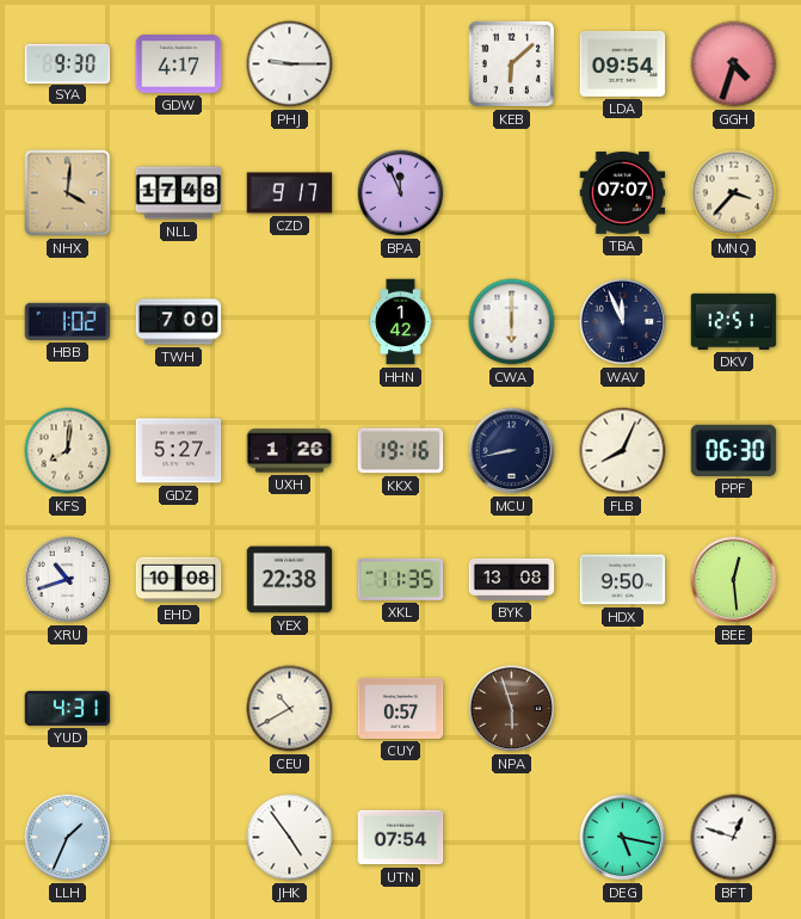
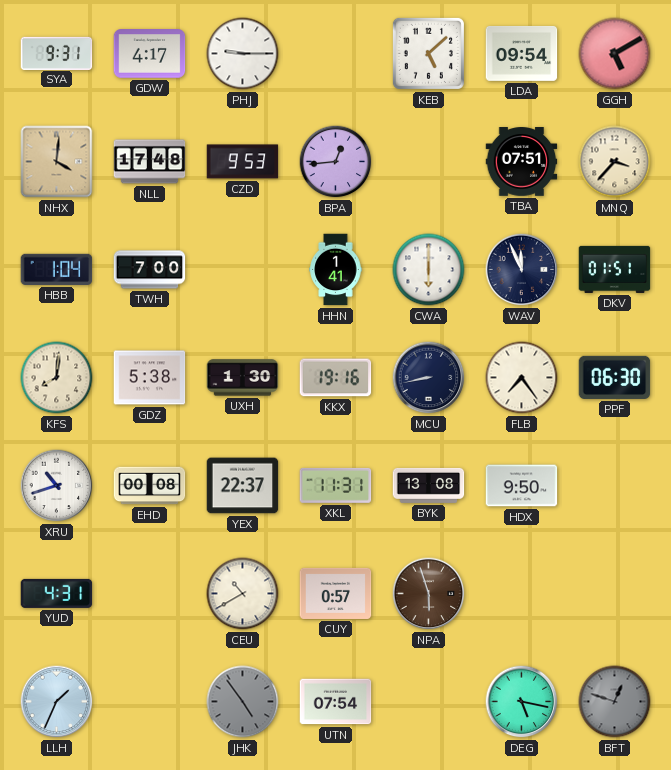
SYA: 9:30 -> 9:31 (57, 53)
KEB: 6:08 -> 5:08 (428, 53)
GGH: 4:33 -> 5:10 (615, 54)
CZD: 9:17 -> 9:53 (243, 162)
BPA: 11:56 -> 12:44 (336, 162)
TBA: 07:07 -> 07:51 (522, 162)
HBB: 1:02 -> 1:04 (57, 269)
HHN: 1:42 -> 1:41 (336, 270)
DKV: 12:51 -> 01:51 (615, 269)
GDZ: 5:27 -> 5:38 (150, 378)
UXH: 1:26 -> 1:30 (243, 378)
FLB: 8:04 -> 7:24 (522, 378)
EHD: 10:08 -> 00:08 (150, 486)
YEX: 22:38 -> 22:37 (243, 486)
XKL: 11:35 -> 11:31 (336, 485)
BEE: 12:29 -> none (734, 580)
JHK dial: white -> grey (243, 702)
BFT dial: white -> grey (615, 702)
